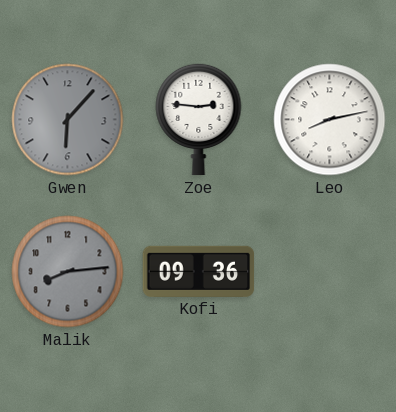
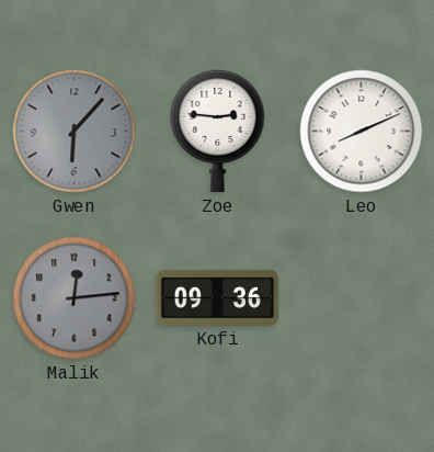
Leo: 8:13 -> 8:11 (362, 132)
Malik: 8:14 -> 12:14 (75, 298)
